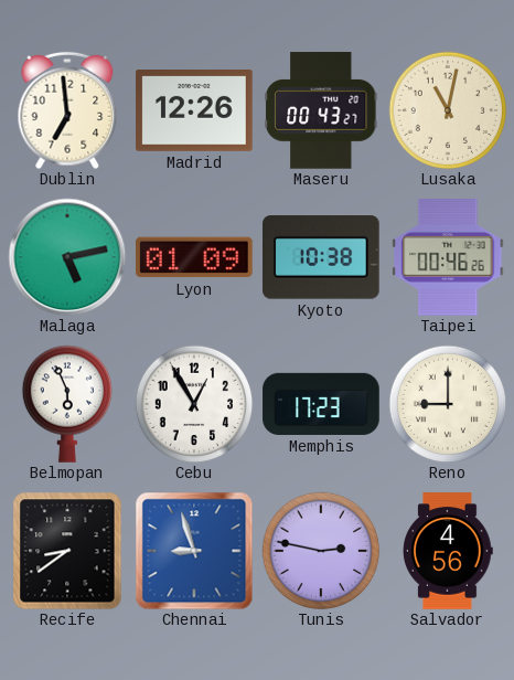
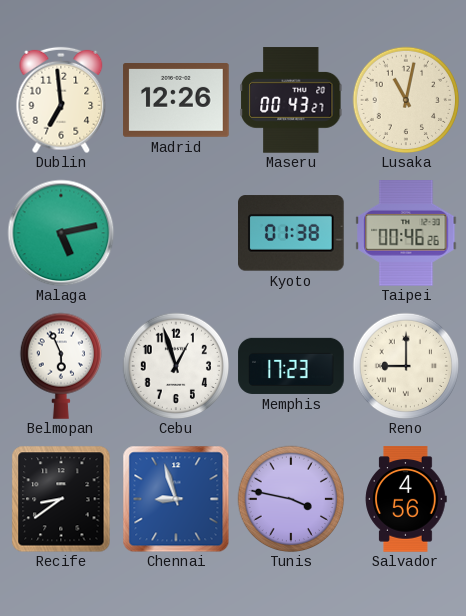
Lyon: 01:09 -> none (195, 257)
Kyoto: 10:38 -> 01:38 (292, 233)
Cebu: 12:55 -> 12:57 (176, 366)
Tunis: 2:47 -> 3:47 (291, 499)
